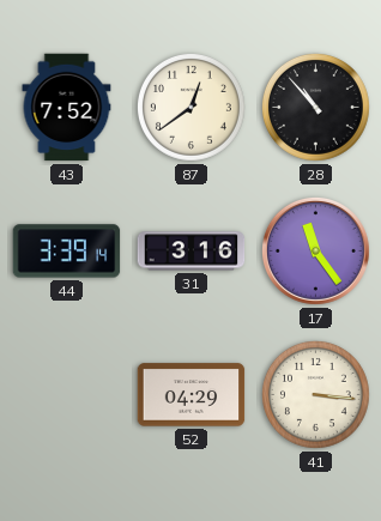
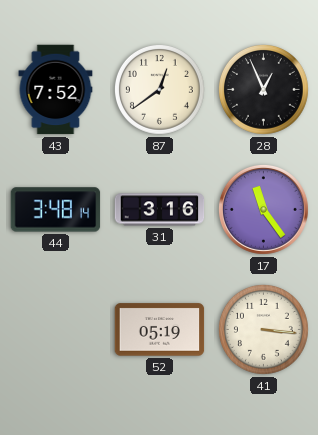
28: 10:53 -> 12:56 (263, 89)
44: 3:39 -> 3:48 (56, 210)
52: 04:29 -> 05:19 (160, 330)
